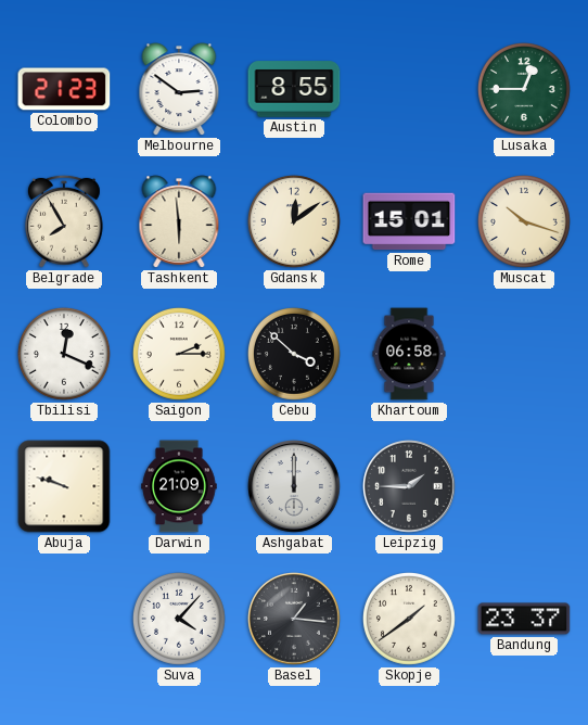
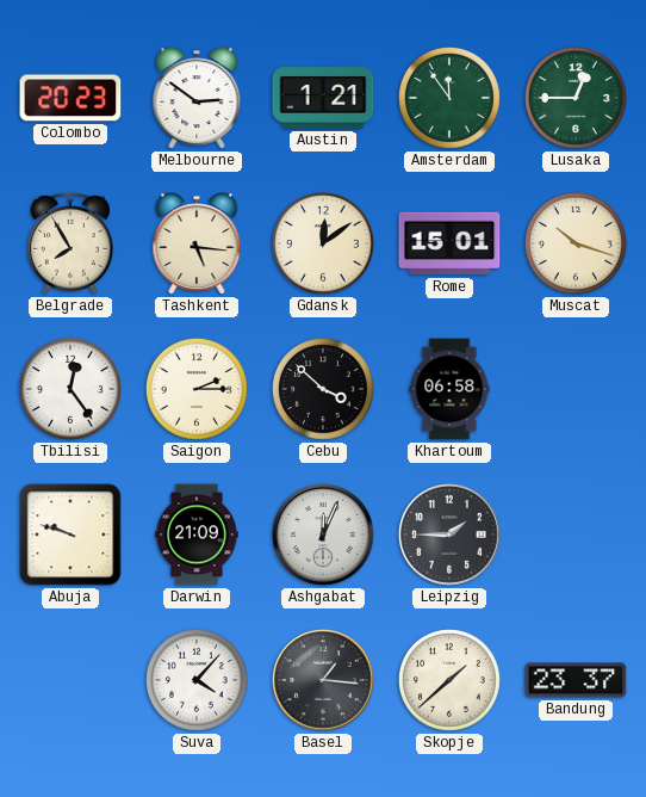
Colombo: 21:23 -> 20:23 (70, 98)
Austin: 8:55 -> 1:21 (323, 98)
Amsterdam: none -> 11:54 (449, 98)
Tashkent: 5:59 -> 5:16 (197, 243)
Tbilisi: 12:19 -> 12:24 (70, 389)
Ashgabat: 12:00 -> 12:04 (324, 536)
Skopje: 1:39 -> 1:38 (449, 680)
